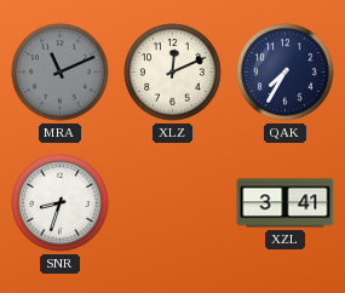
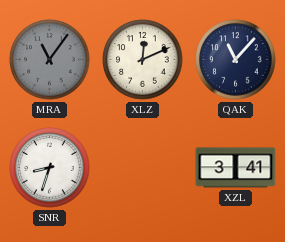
MRA: 11:11 -> 11:06 (50, 60)
QAK: 7:35 -> 11:07 (236, 60)
